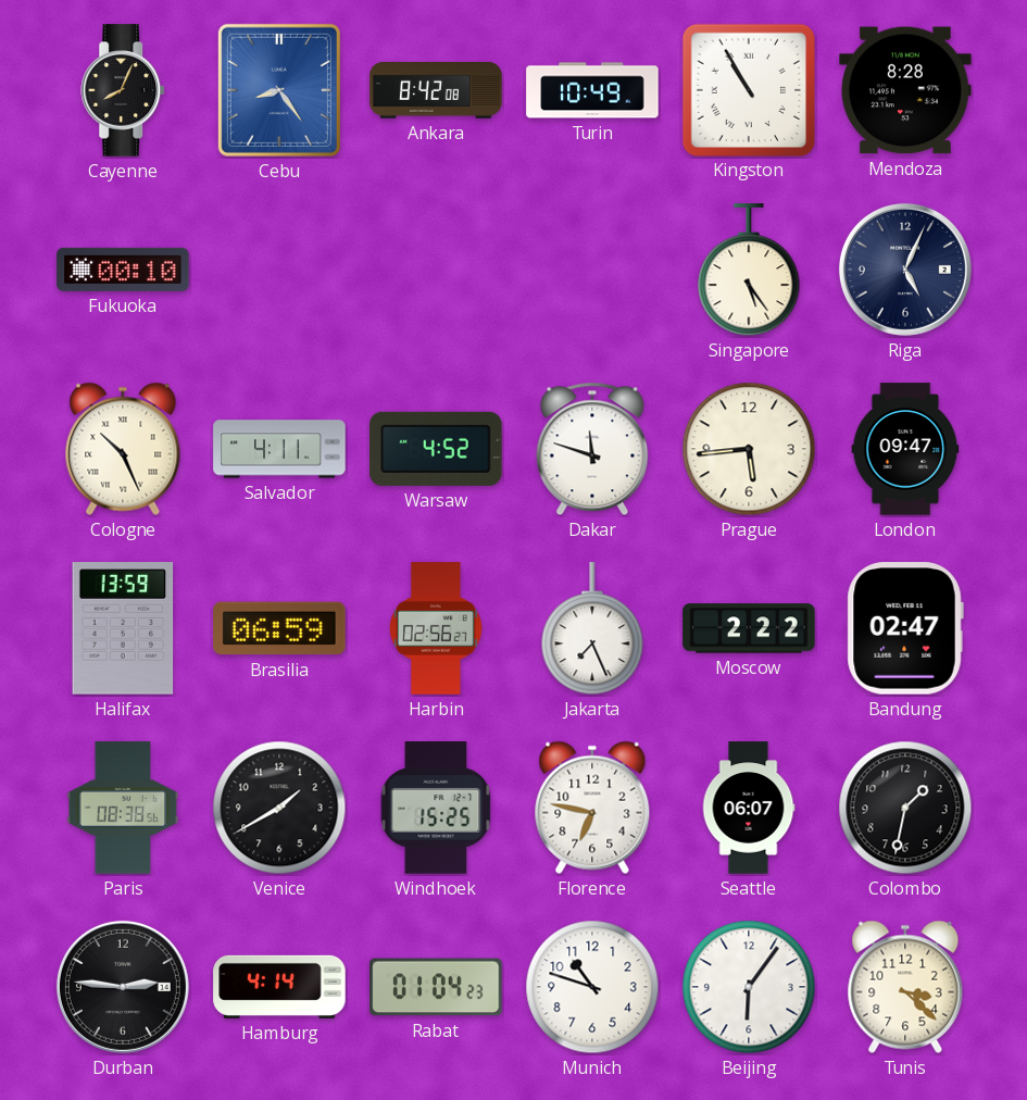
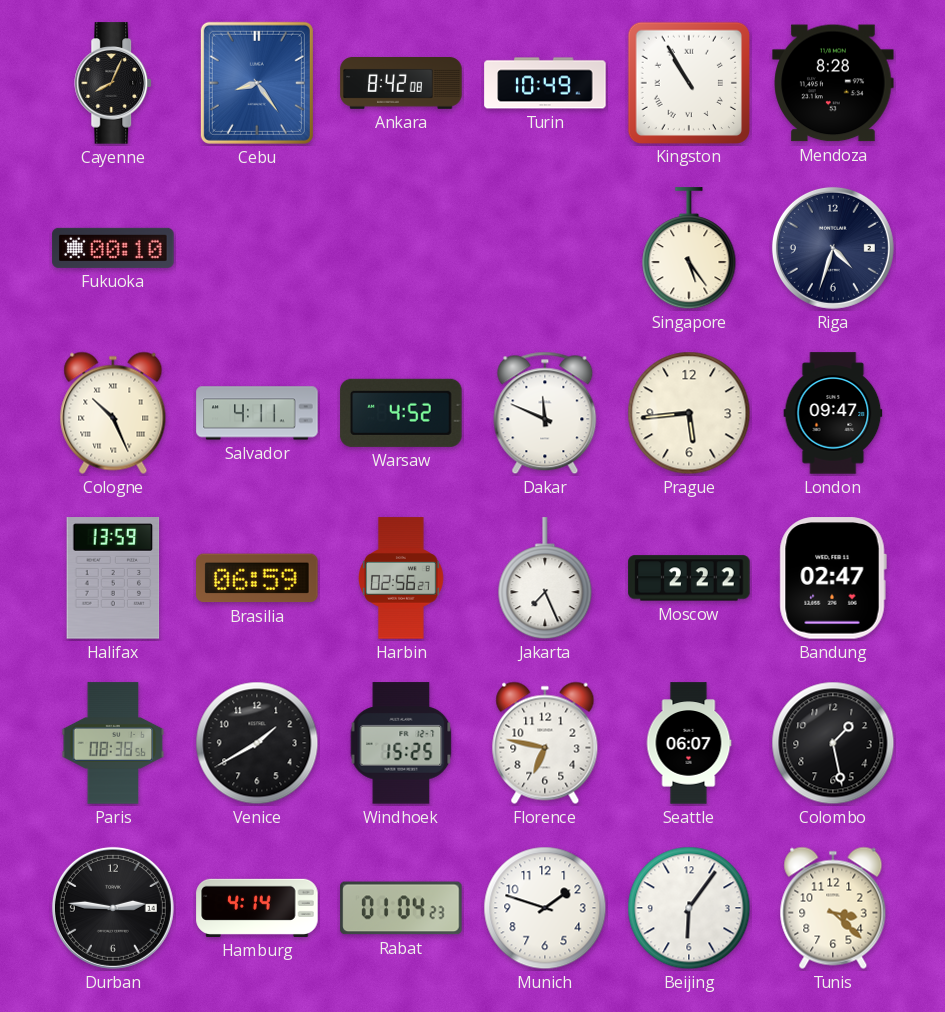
Riga: 5:04 -> 4:33 (833, 248)
Dakar: 11:48 -> 11:49 (545, 413)
Colombo: 1:32 -> 1:28 (833, 743)
Munich: 10:48 -> 1:48 (545, 908)
